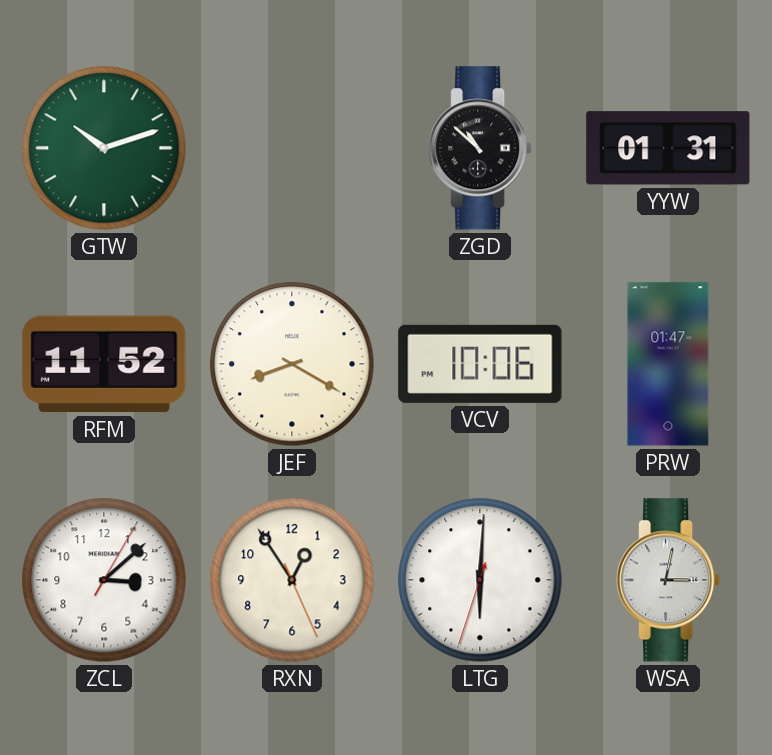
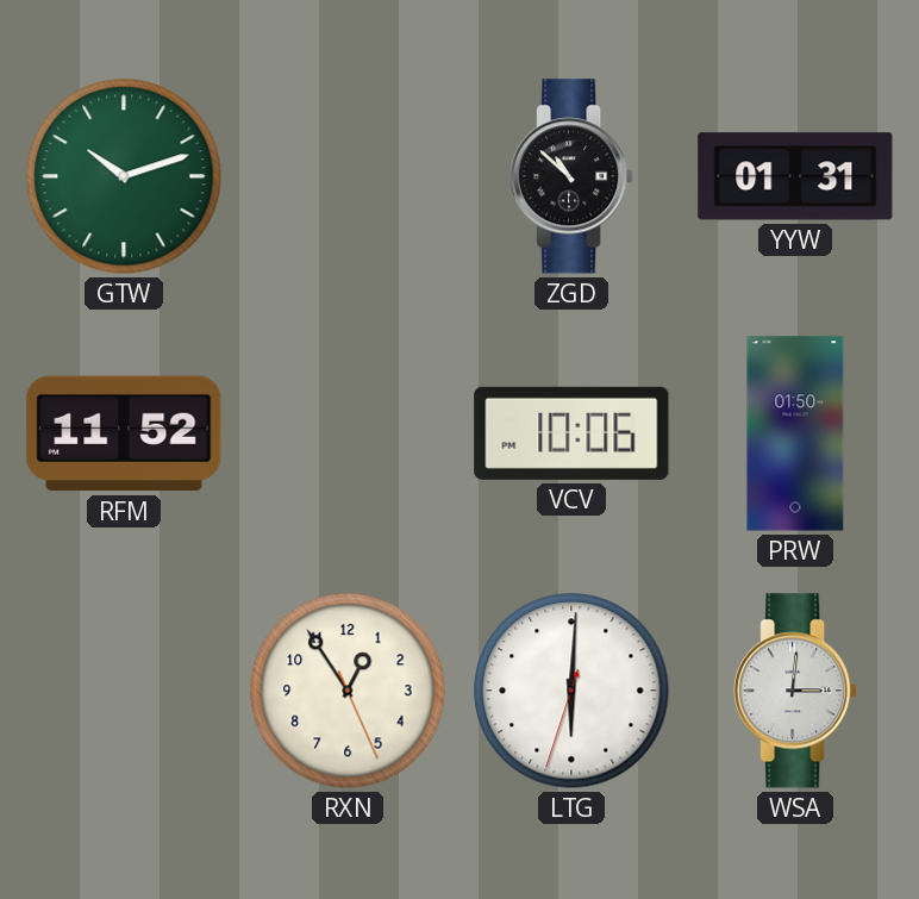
JEF: 8:20 -> none (292, 364)
PRW: 01:47 -> 01:50 (795, 433)
ZCL: 3:08 -> none (104, 580)
WSA: 3:02 -> 3:01 (795, 691)
